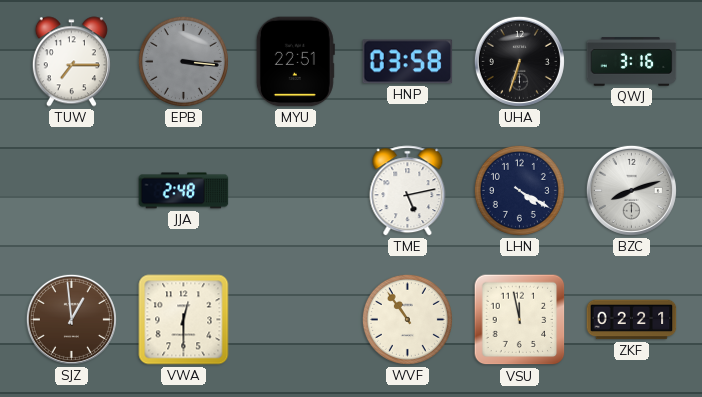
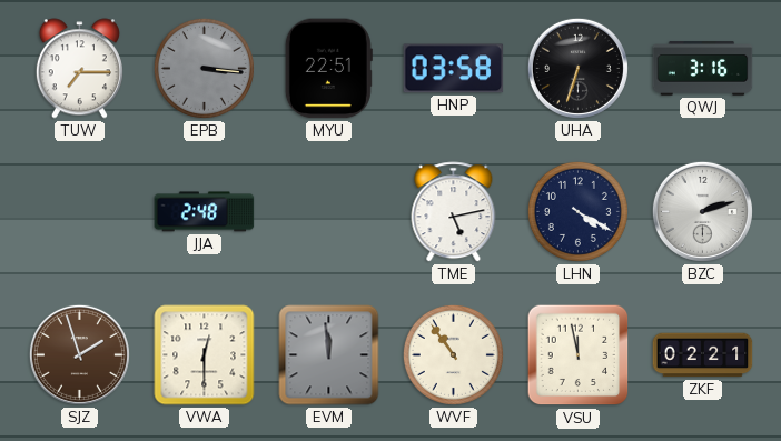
BZC: 8:12 -> 2:12 (702, 211)
SJZ: 12:59 -> 1:57 (79, 354)
EVM: none -> 11:59 (329, 355)
